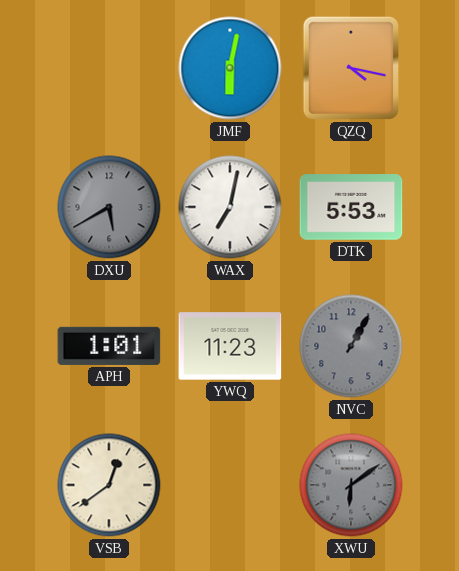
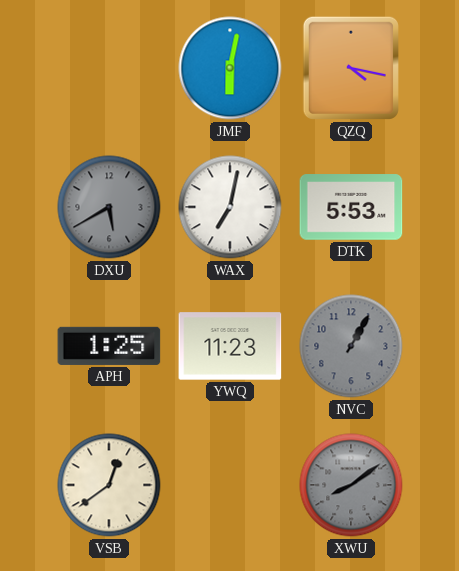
APH: 1:01 -> 1:25 (109, 346)
XWU: 6:09 -> 8:09 (351, 485)
